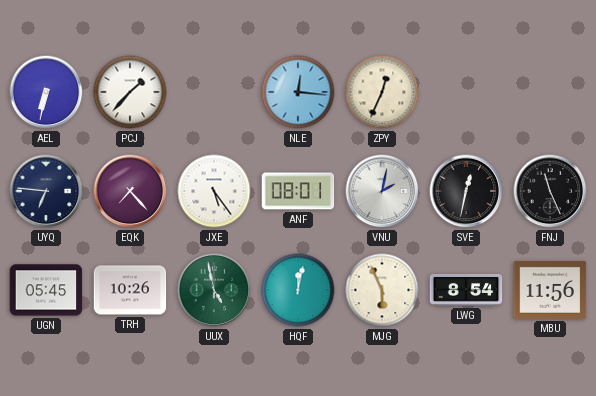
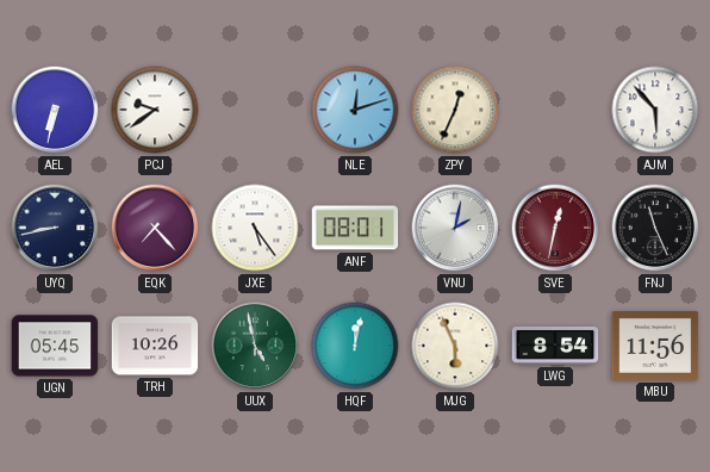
PCJ: 1:37 -> 9:39 (155, 110)
NLE: 12:16 -> 12:12 (355, 110)
AJM: none -> 5:53 (655, 110)
UYQ: 6:46 -> 8:43 (55, 228)
SVE dial: black -> burgundy (555, 228)
